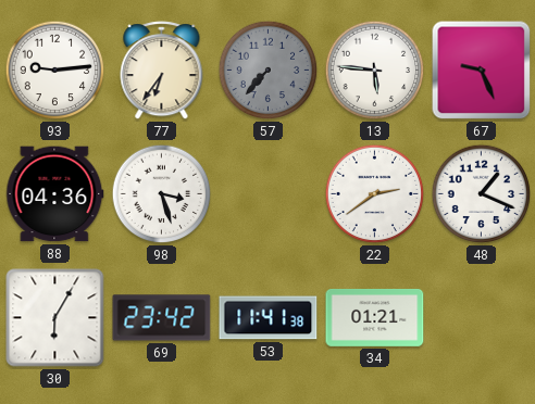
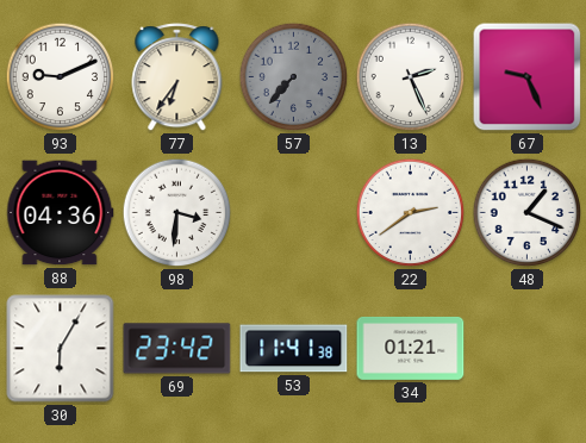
93: 9:14 -> 9:11 (61, 77)
13: 5:46 -> 2:26 (411, 77)
98: 3:27 -> 3:31 (177, 213)
